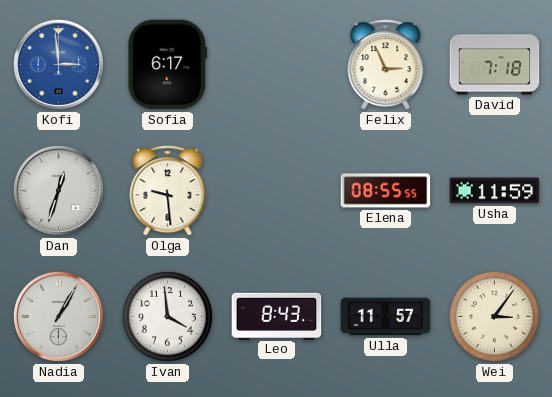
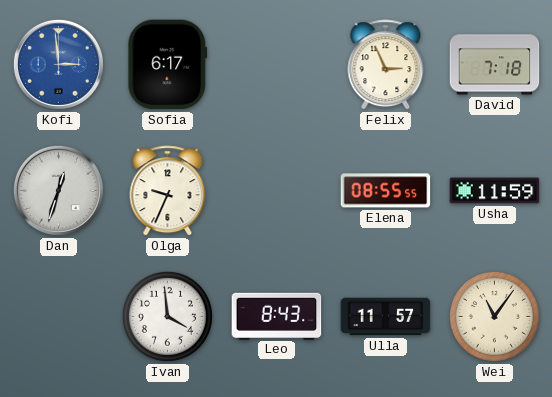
Olga: 9:29 -> 9:34 (168, 191)
Nadia: 1:05 -> none (58, 316)
Wei: 3:06 -> 11:06 (494, 316)
